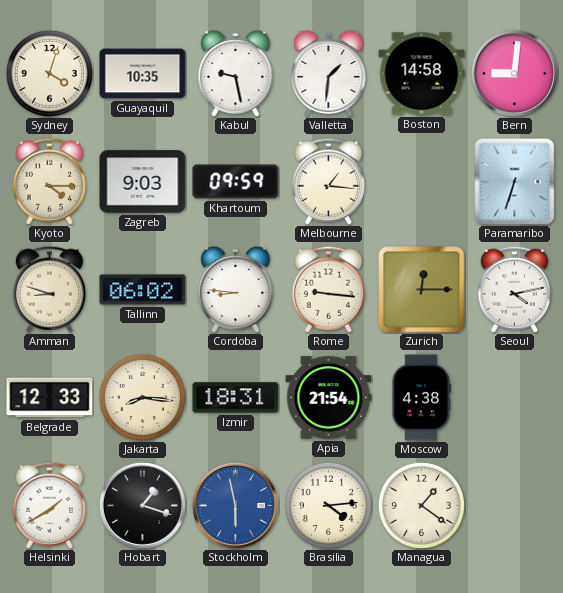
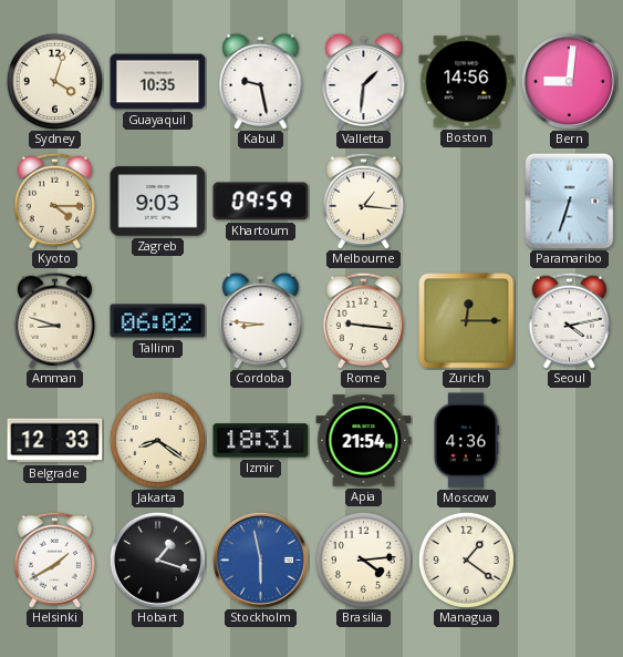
Boston: 14:58 -> 14:56 (467, 82)
Jakarta: 8:16 -> 8:21 (157, 440)
Moscow: 4:38 -> 4:36 (466, 441)
